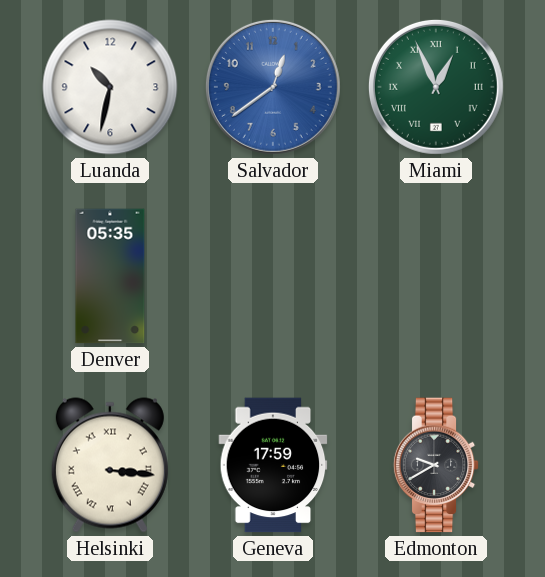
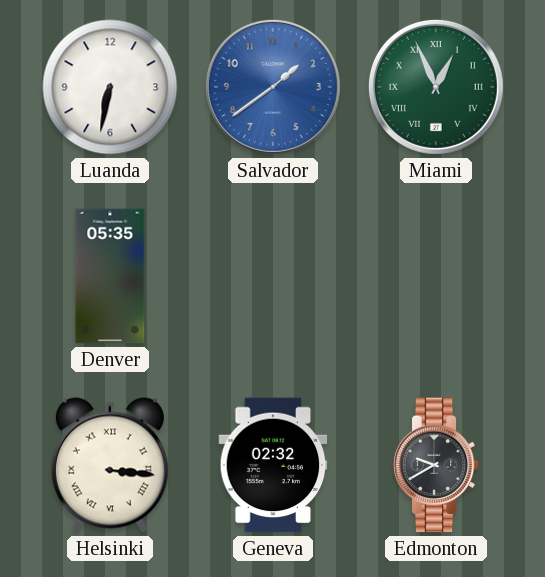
Luanda: 10:32 -> 6:32 (110, 87)
Salvador: 12:39 -> 1:39 (273, 87)
Geneva: 17:59 -> 02:32 (273, 465)
